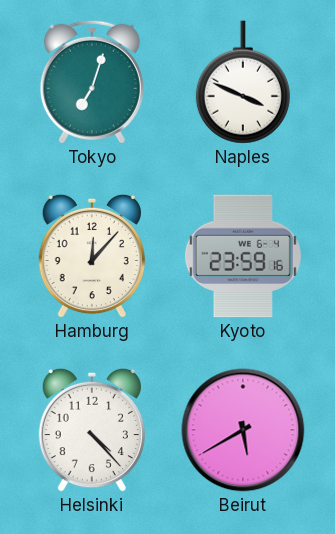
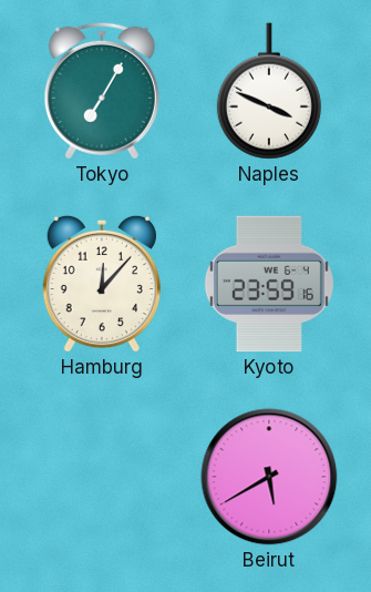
Tokyo: 7:03 -> 7:05 (102, 91)
Helsinki: 4:23 -> none (92, 430)
